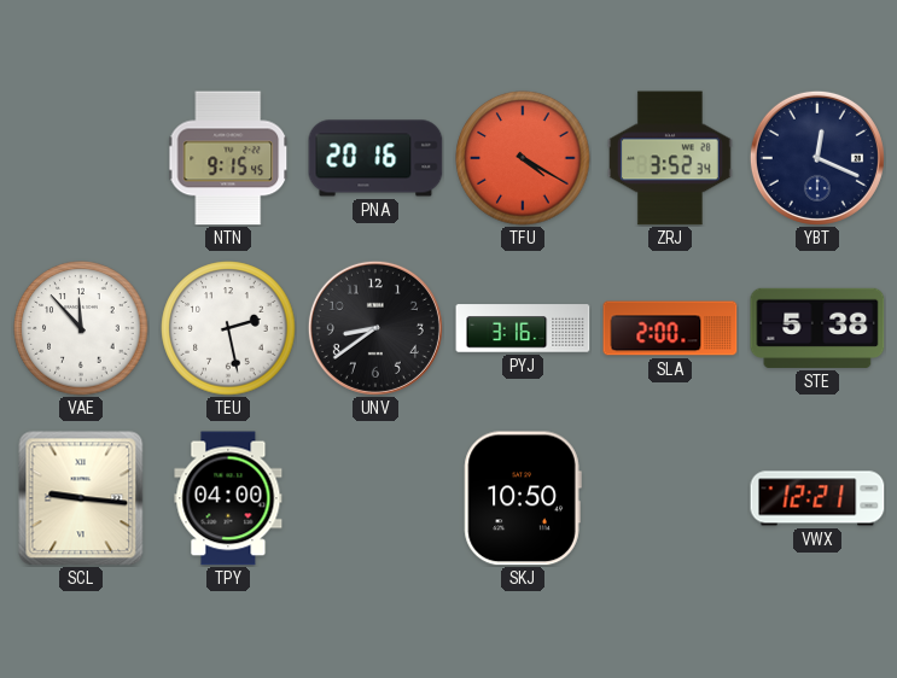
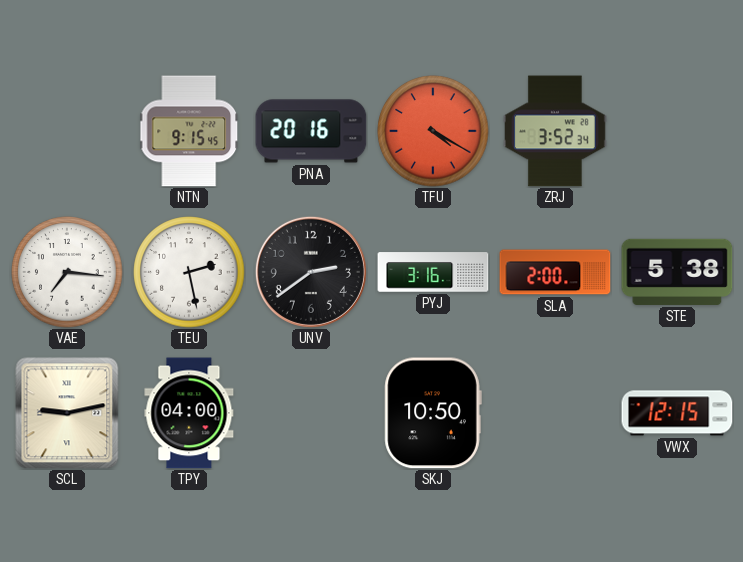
YBT: 12:19 -> none (817, 158)
VAE: 11:53 -> 7:16 (67, 272)
UNV: 8:39 -> 2:39 (311, 272)
SCL: 9:16 -> 9:13 (67, 413)
VWX: 12:21 -> 12:15 (677, 413)
